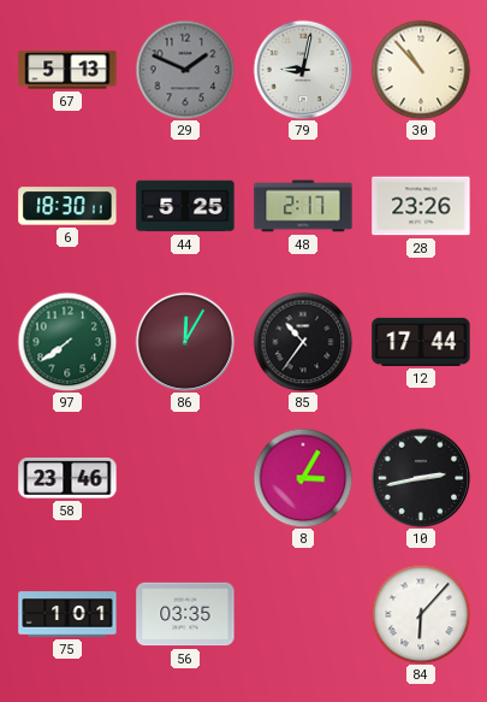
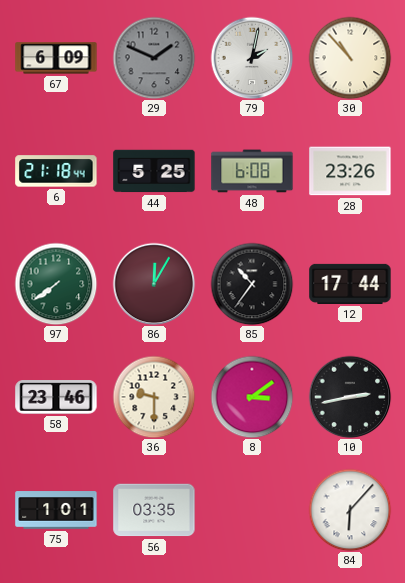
67: 5:13 -> 6:09 (56, 58)
79: 9:02 -> 2:02 (252, 58)
6: 18:30 -> 21:18 (56, 171)
48: 2:17 -> 6:08 (252, 171)
36: none -> 9:30 (154, 397)
8: 3:05 -> 3:09 (252, 397)
